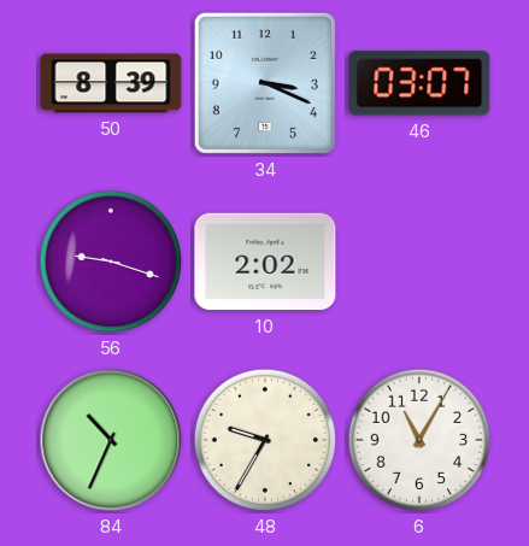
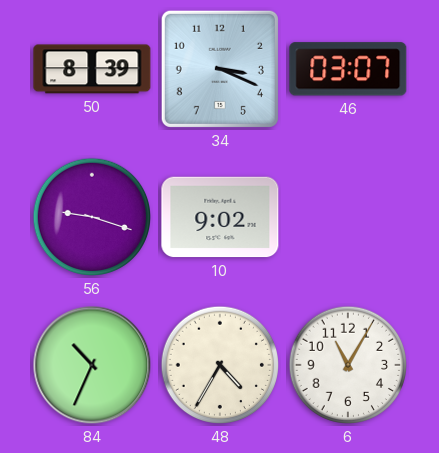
10: 2:02 -> 9:02 (220, 217)
48: 9:35 -> 4:35 (220, 365)
